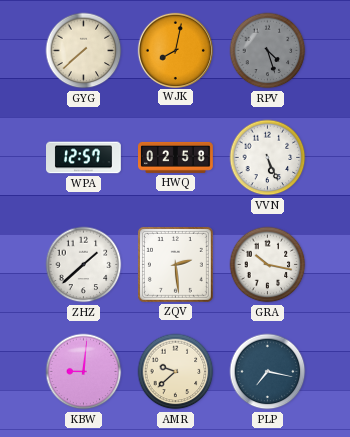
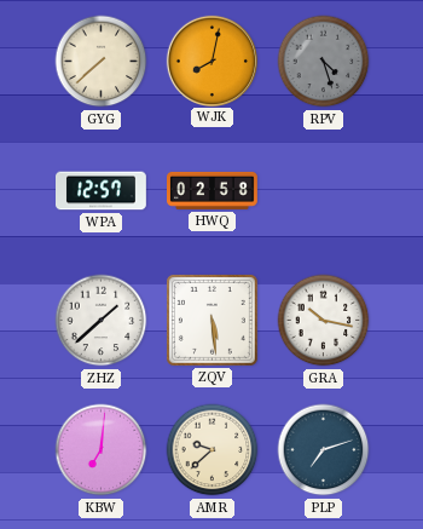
VVN: 5:26 -> none (268, 158)
ZQV: 2:29 -> 5:29 (211, 320)
KBW: 9:01 -> 7:01 (102, 450)
PLP: 7:17 -> 7:12 (324, 450)
